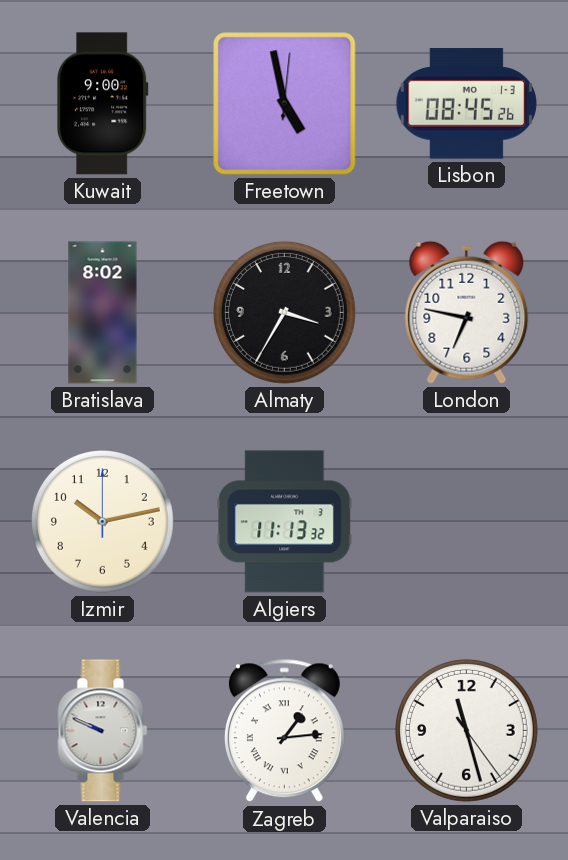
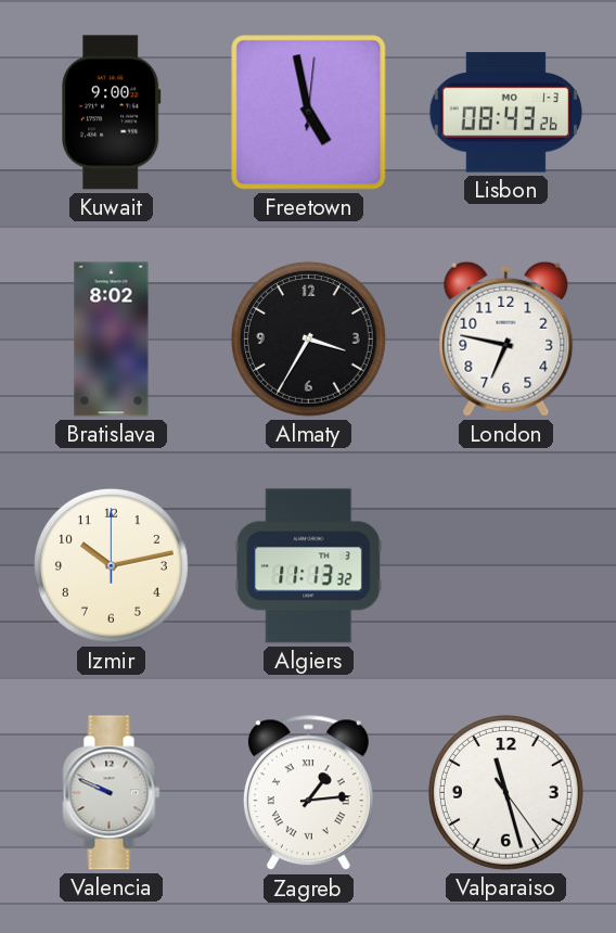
Lisbon: 08:45 -> 08:43 (505, 113)
